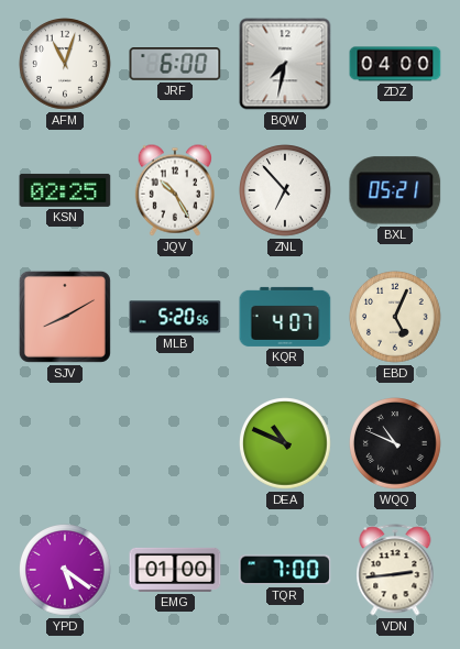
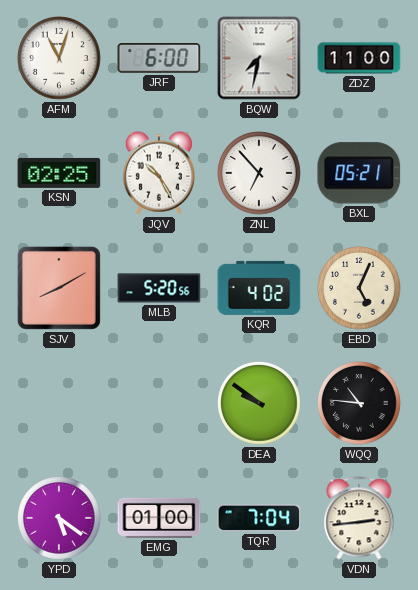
ZDZ: 04:00 -> 11:00 (359, 58)
KQR: 4:07 -> 4:02 (259, 288)
DEA: 10:49 -> 9:51 (259, 403)
WQQ: 10:49 -> 10:46 (359, 403)
TQR: 7:00 -> 7:04 (259, 518)
